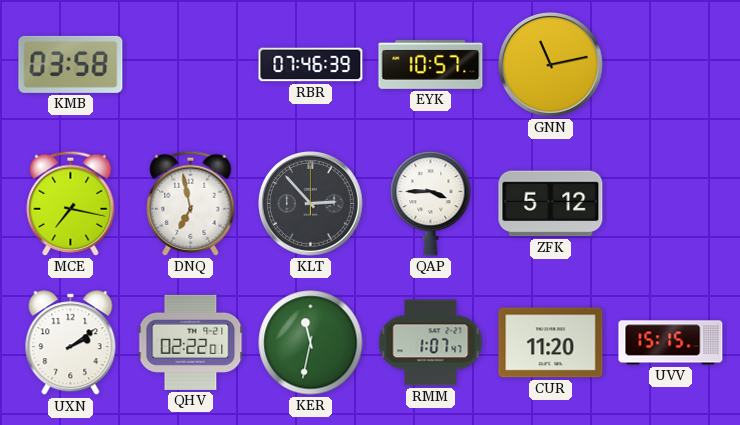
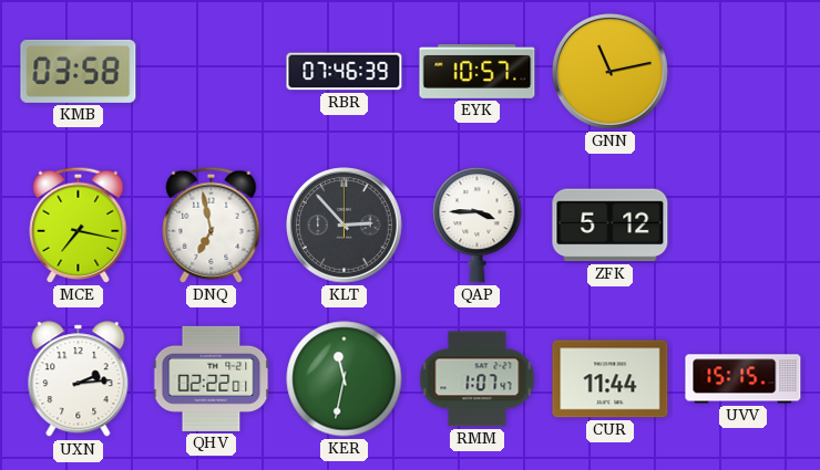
UXN: 2:09 -> 2:14 (79, 379)
CUR: 11:20 -> 11:44 (611, 379)
